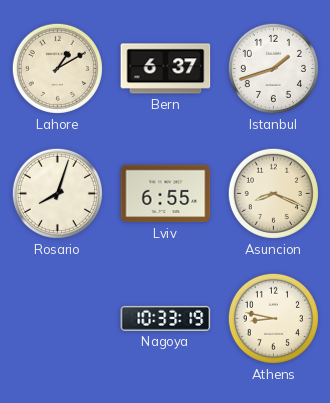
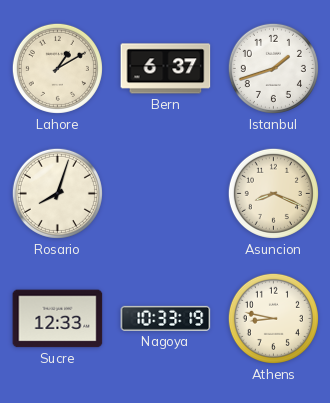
Lviv: 6:55 -> none (166, 194)
Sucre: none -> 12:33 (58, 319)
